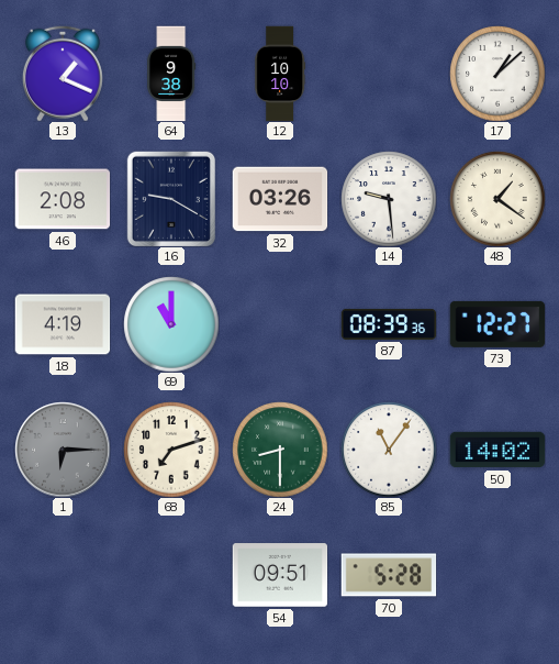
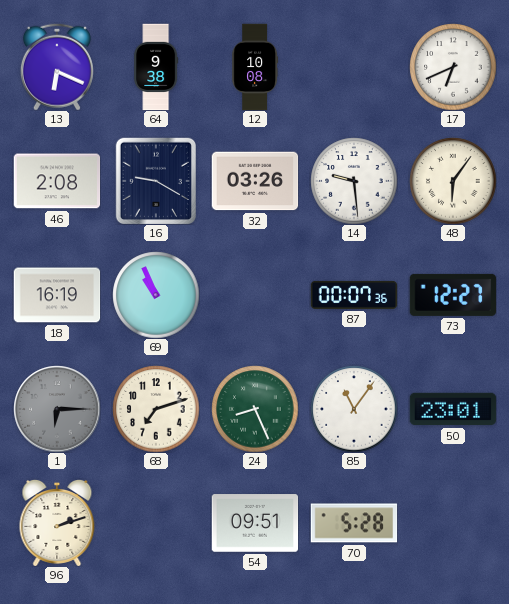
13: 1:19 -> 6:19 (57, 67)
12: 10:10 -> 10:08 (255, 67)
17: 1:08 -> 6:41 (453, 67)
48: 1:21 -> 6:06 (453, 181)
18: 4:19 -> 16:19 (57, 295)
69: 11:00 -> 10:56 (156, 295)
87: 08:39 -> 00:07 (354, 295)
24: 8:30 -> 8:26 (255, 409)
50: 14:02 -> 23:01 (453, 409)
96: none -> 2:12 (57, 523)
